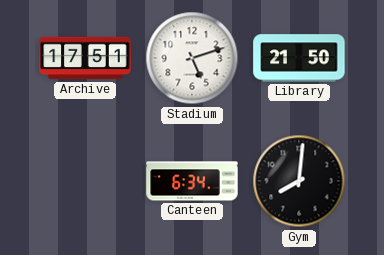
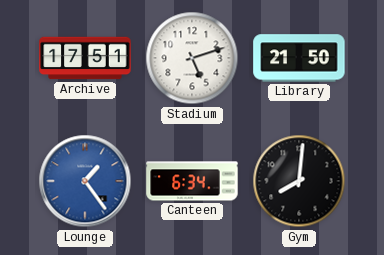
Lounge: none -> 1:24 (85, 181)
